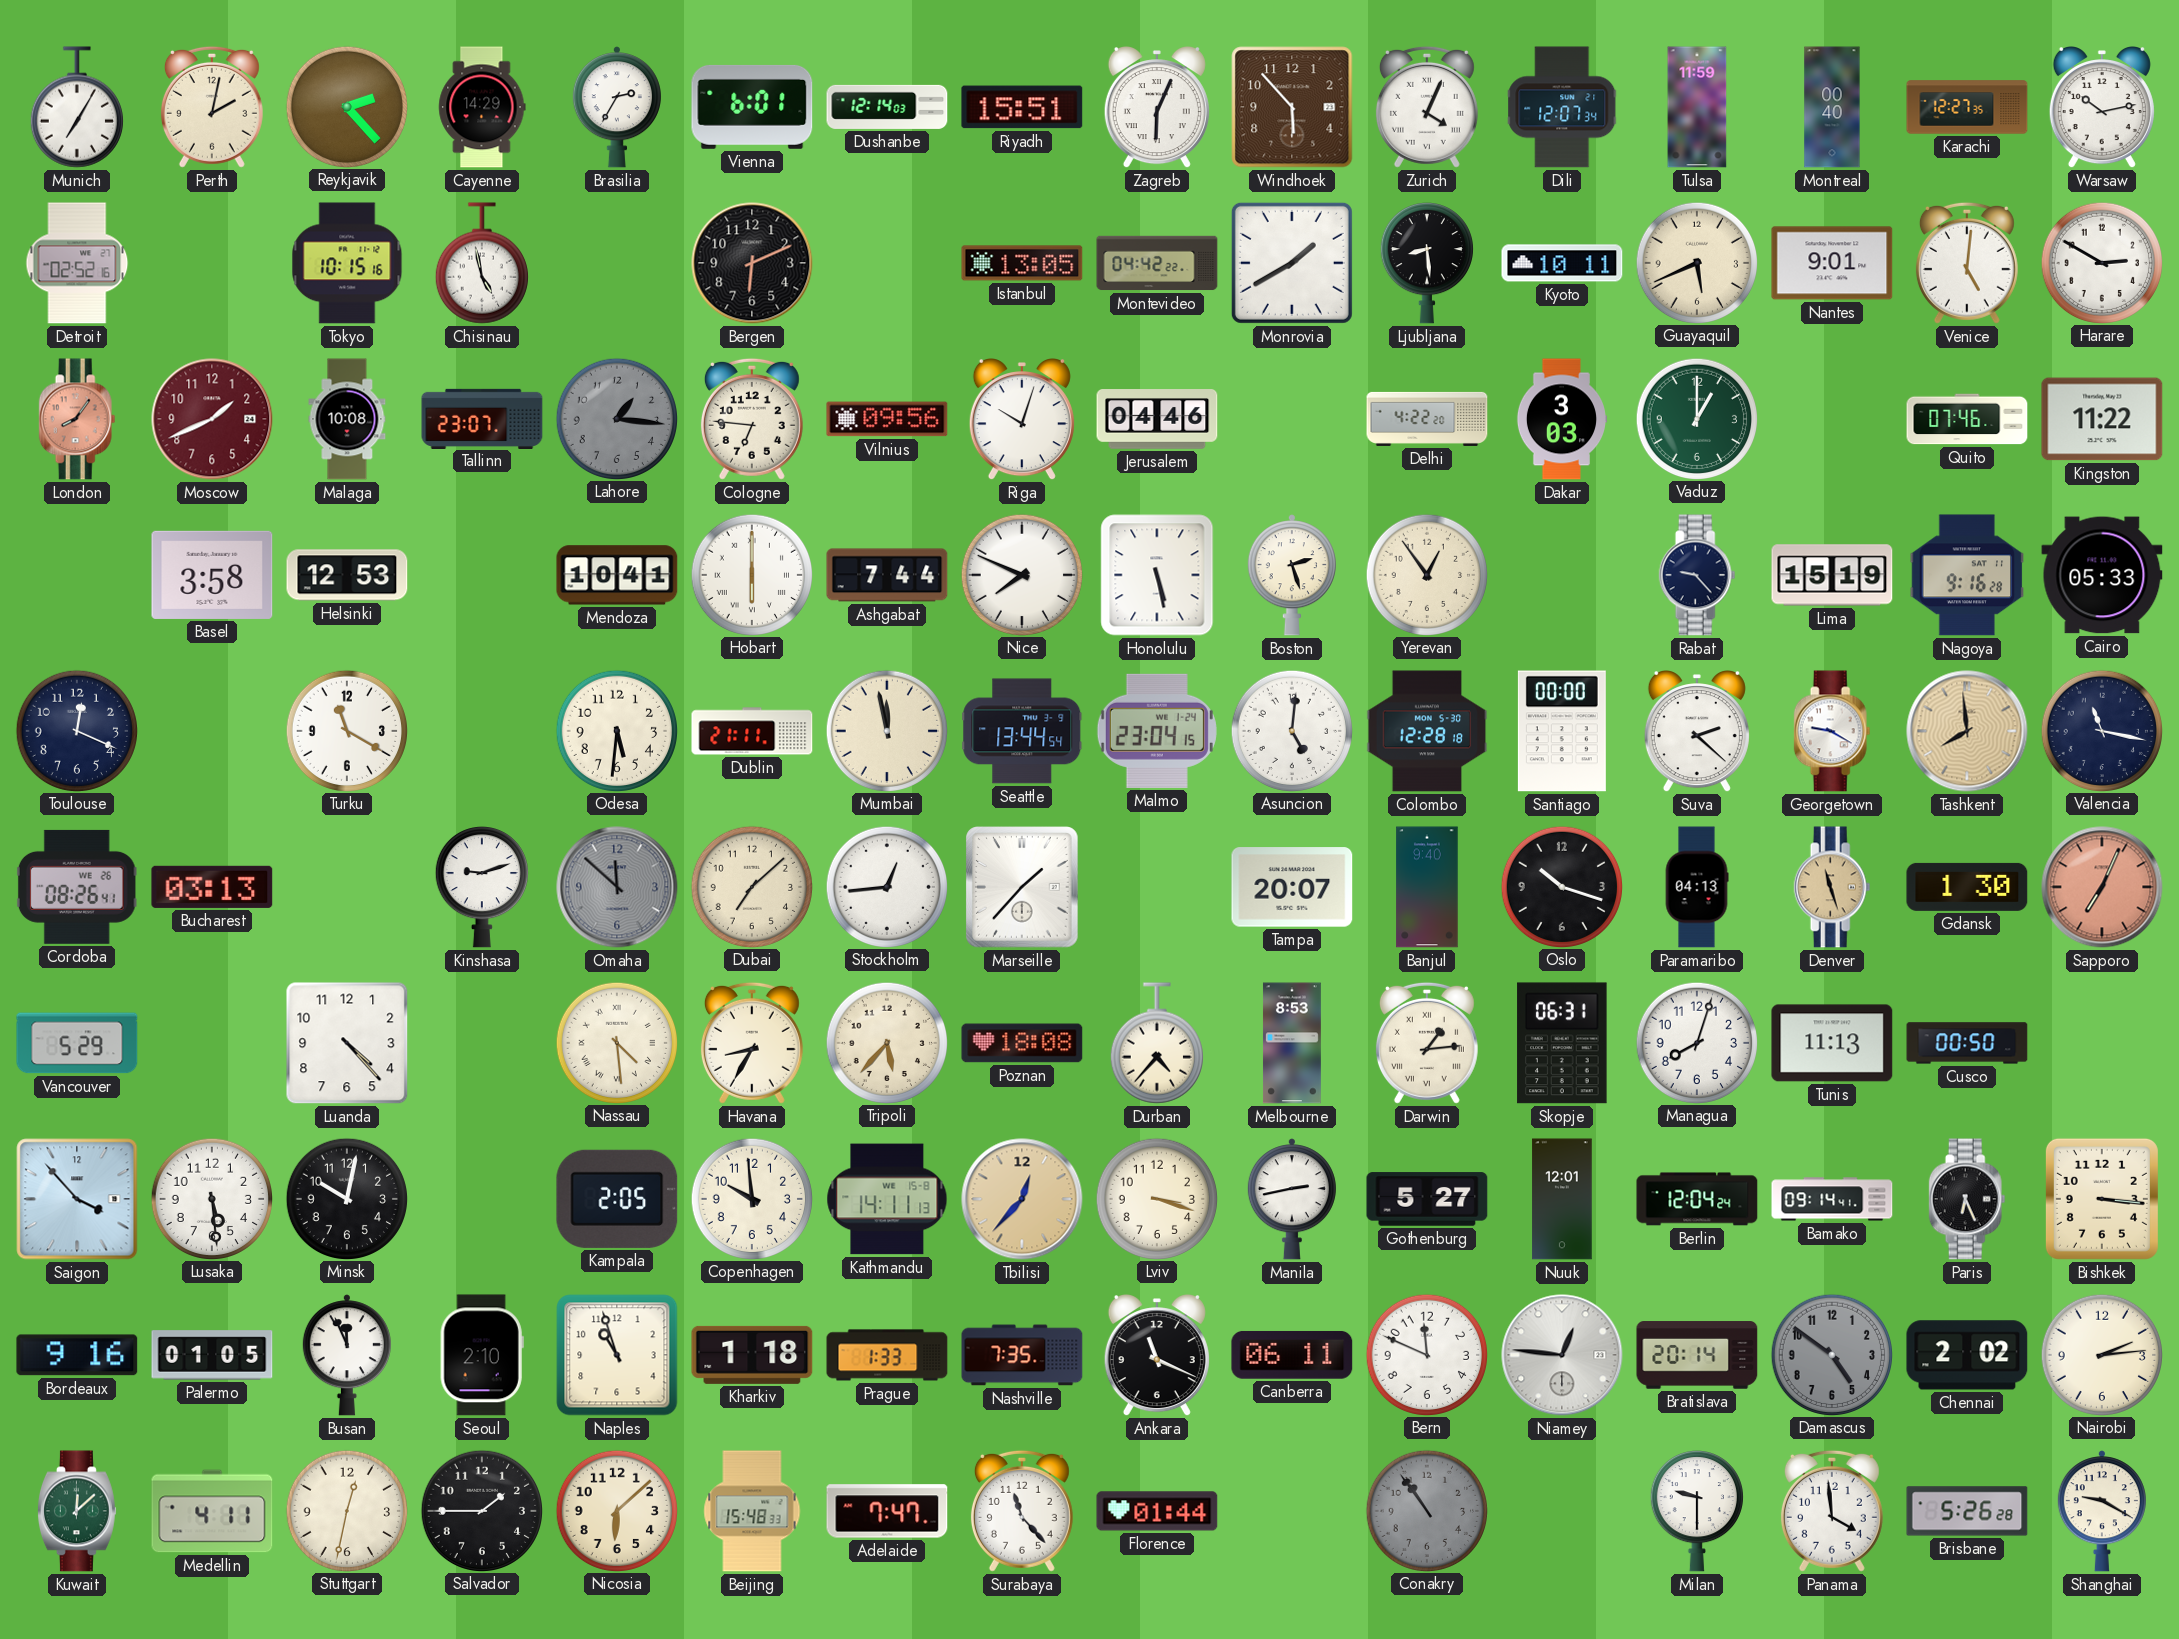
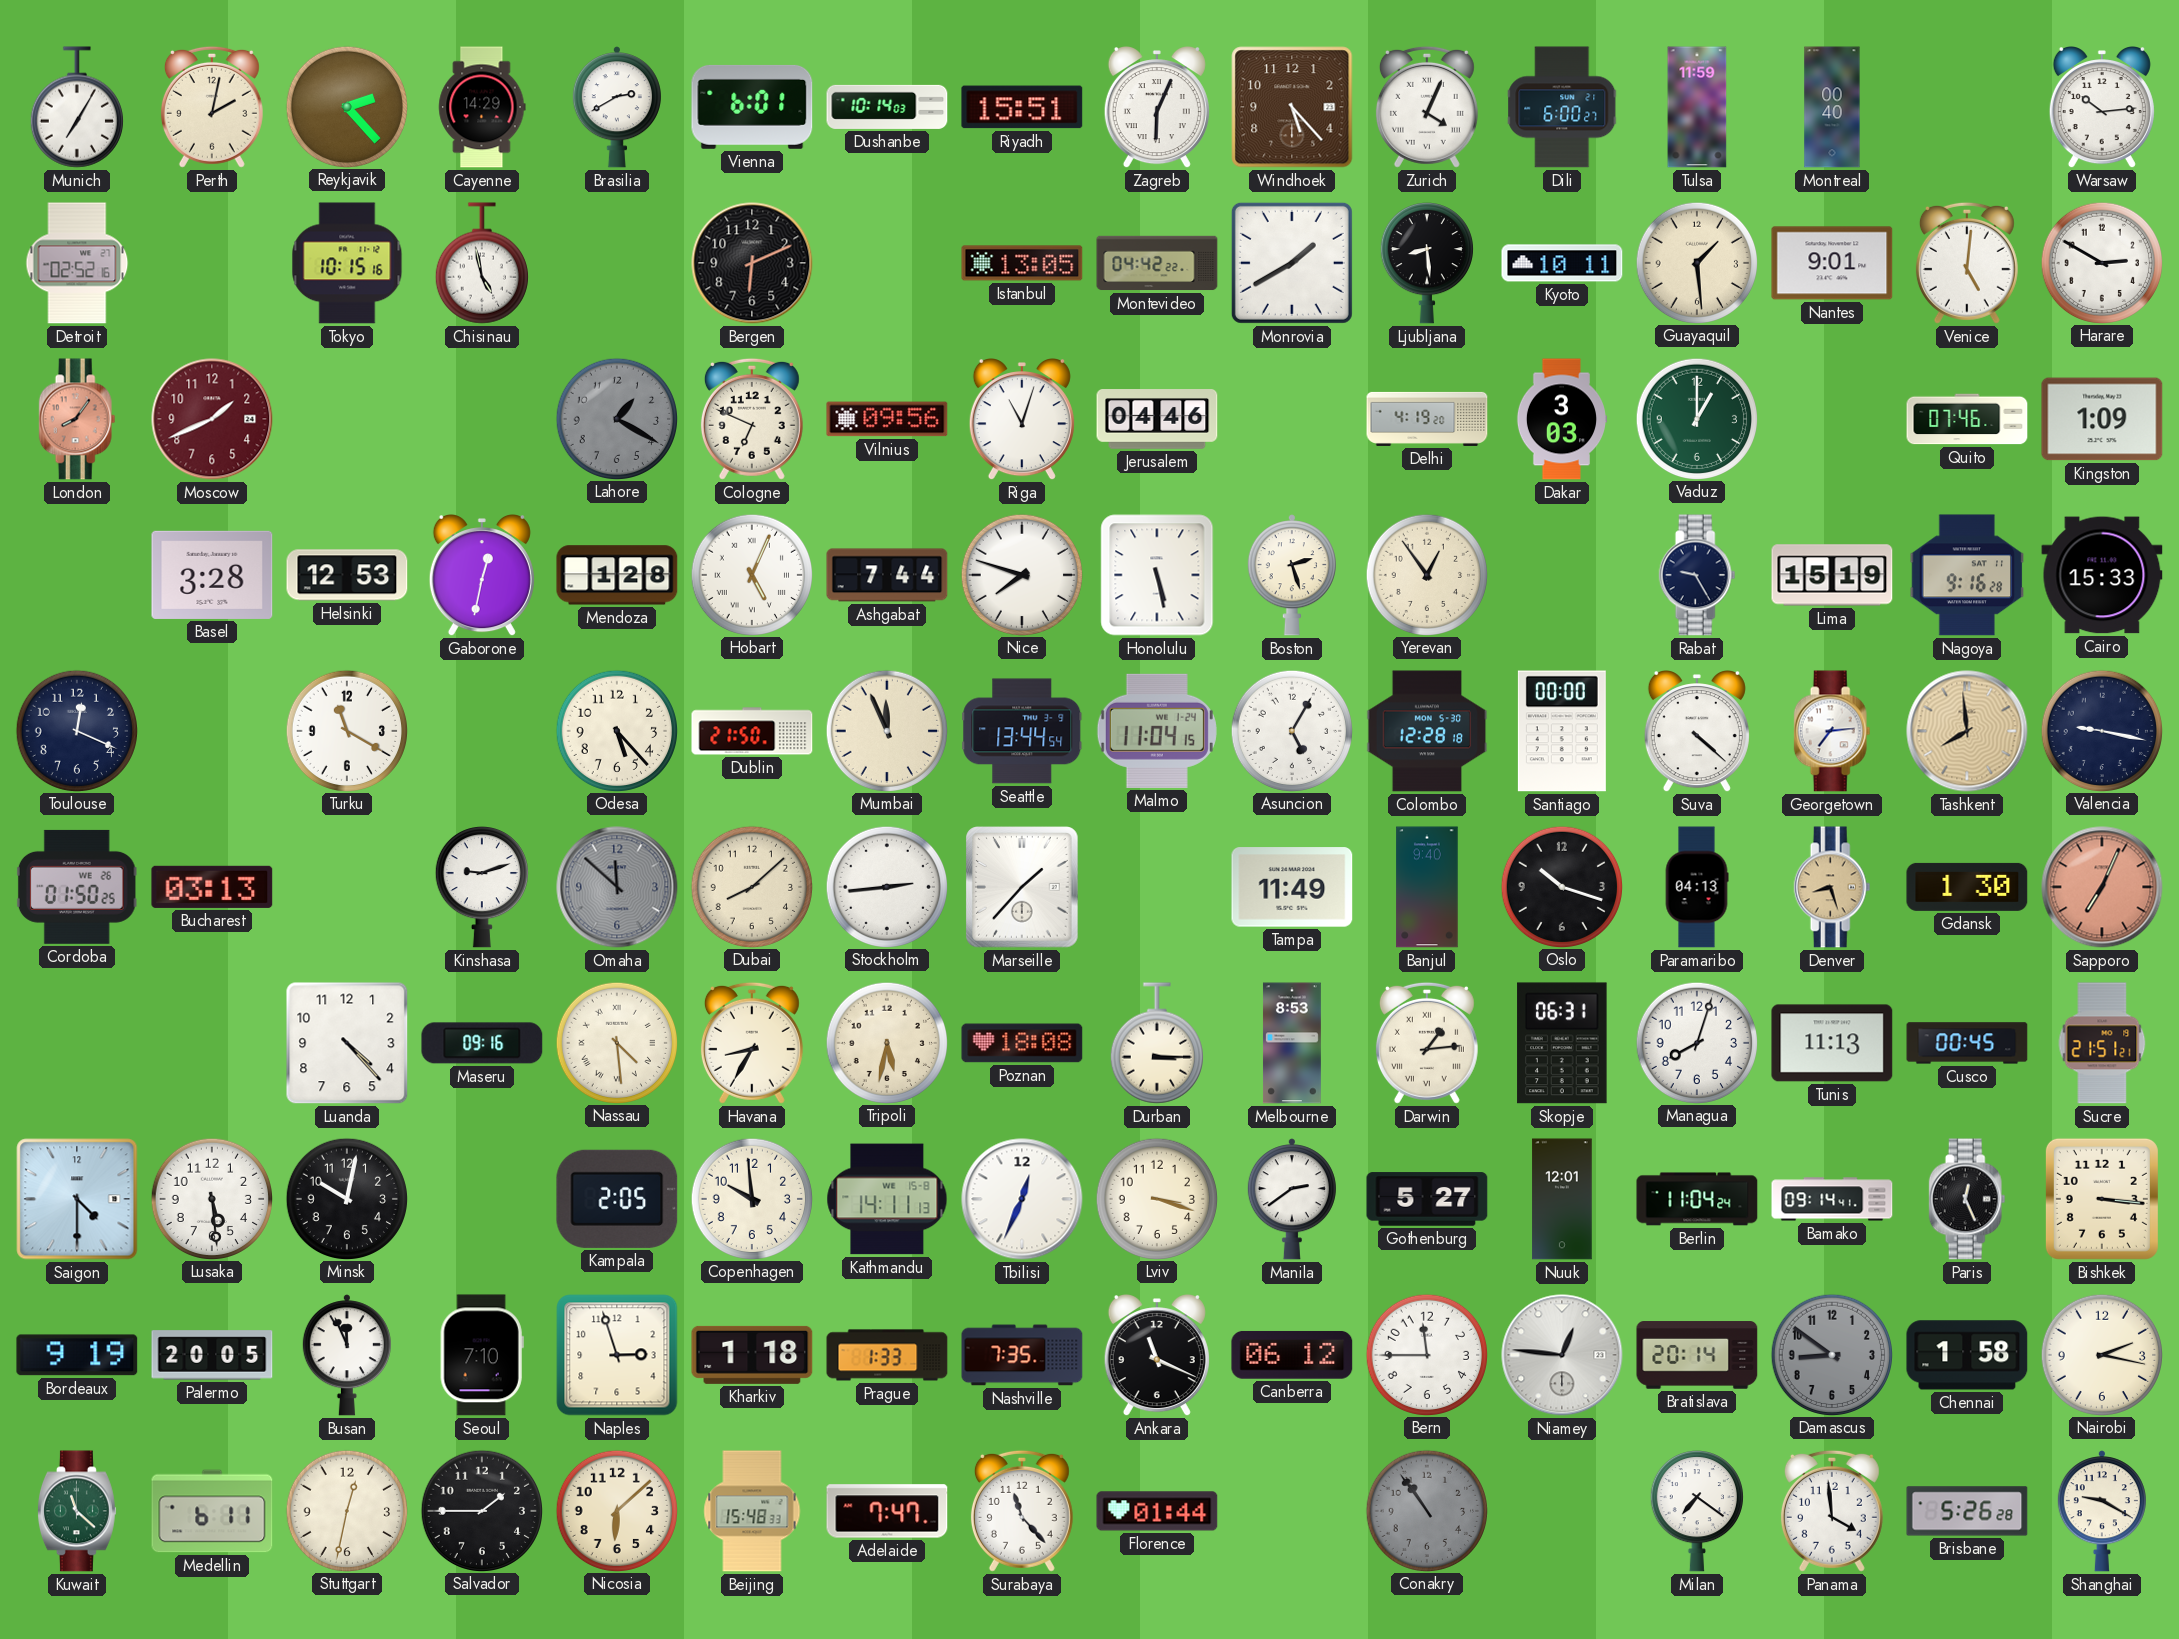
Brasilia: 2:35 -> 2:40 (617, 107)
Dushanbe: 12:14 -> 10:14 (887, 107)
Windhoek: 5:53 -> 5:23 (1292, 107)
Dili: 12:07 -> 6:00 (1562, 107)
Karachi: 12:27 -> none (1967, 107)
Warsaw: 10:13 -> 10:14 (2102, 108)
Guayaquil: 5:41 -> 1:29 (1696, 262)
Malaga: 10:08 -> none (347, 419)
Tallinn: 23:07 -> none (482, 418)
Lahore: 1:16 -> 1:20 (616, 418)
Cologne: 6:46 -> 6:49 (752, 419)
Riga: 10:03 -> 11:03 (1022, 420)
Delhi: 4:22 -> 4:19 (1427, 419)
Kingston: 11:22 -> 1:09 (2102, 419)
Basel: 3:58 -> 3:28 (212, 575)
Gaborone: none -> 12:32 (482, 576)
Mendoza: 10:41 -> 1:28 (617, 575)
Hobart: 6:00 -> 5:04 (751, 574)
Nice: 7:49 -> 7:48 (1021, 574)
Rabat: 9:23 -> 9:25 (1697, 575)
Cairo: 05:33 -> 15:33 (2102, 575)
Odesa: 5:31 -> 5:23 (616, 730)
Dublin: 21:11 -> 21:50 (752, 731)
Mumbai: 11:58 -> 11:56 (886, 730)
Malmo: 23:04 -> 11:04 (1157, 731)
Asuncion: 5:01 -> 5:05 (1291, 730)
Suva: 2:22 -> 4:22 (1697, 732)
Georgetown: 9:20 -> 7:14 (1832, 731)
Valencia: 11:17 -> 9:17 (2101, 730)
Cordoba: 08:26 -> 01:50 (77, 887)
Dubai: 7:08 -> 8:08 (751, 886)
Stockholm: 12:44 -> 2:44 (886, 886)
Tampa: 20:07 -> 11:49 (1292, 887)
Denver: 11:27 -> 8:27 (1832, 887)
Vancouver: 5:29 -> none (77, 1043)
Maseru: none -> 09:16 (482, 1043)
Tripoli: 5:37 -> 5:32 (886, 1042)
Durban: 4:37 -> 3:15 (1157, 1043)
Cusco: 00:50 -> 00:45 (1967, 1043)
Sucre: none -> 21:51 (2102, 1043)
Saigon: 3:53 -> 4:30 (77, 1199)
Tbilisi: 12:37 -> 12:34 (1022, 1199)
Tbilisi dial: champagne -> white (1022, 1199)
Manila: 2:43 -> 2:39 (1292, 1199)
Berlin: 12:04 -> 11:04 (1697, 1199)
Paris: 6:26 -> 12:26 (1967, 1199)
Bordeaux: 9:16 -> 9:19 (77, 1355)
Palermo: 01:05 -> 20:05 (212, 1355)
Seoul: 2:10 -> 7:10 (482, 1355)
Naples: 10:57 -> 2:57 (617, 1355)
Canberra: 06:11 -> 06:12 (1292, 1355)
Bern: 11:49 -> 11:45 (1426, 1354)
Damascus: 4:51 -> 8:51 (1831, 1354)
Chennai: 2:02 -> 1:58 (1967, 1355)
Nairobi: 2:14 -> 2:17 (2101, 1354)
Kuwait: 12:08 -> 11:22 (78, 1511)
Medellin: 4:11 -> 6:11 (212, 1511)
Milan: 9:30 -> 7:21 (1697, 1512)
